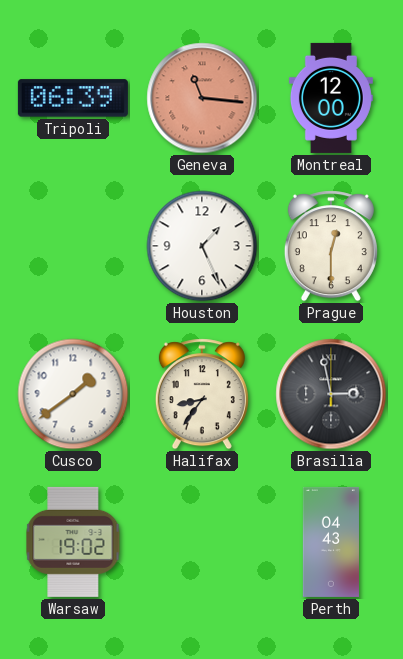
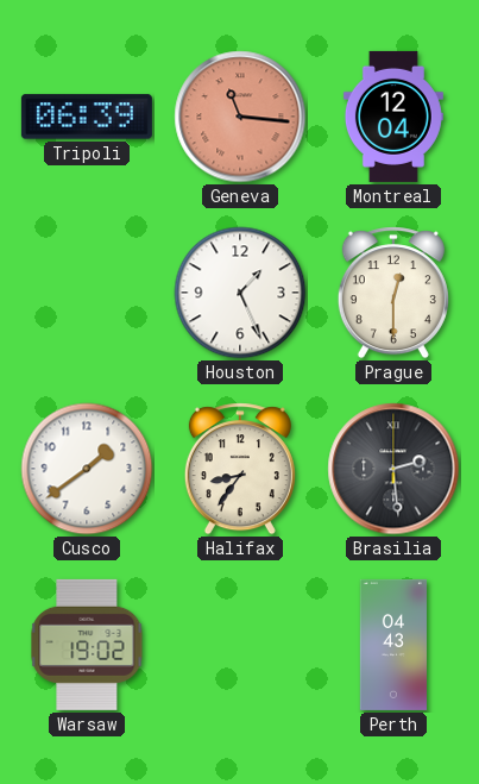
Montreal: 12:00 -> 12:04 (393, 117)
Brasilia: 2:58 -> 2:29 (393, 469)
